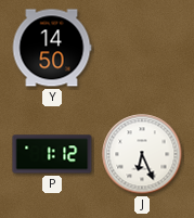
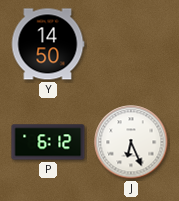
P: 1:12 -> 6:12 (48, 142)
